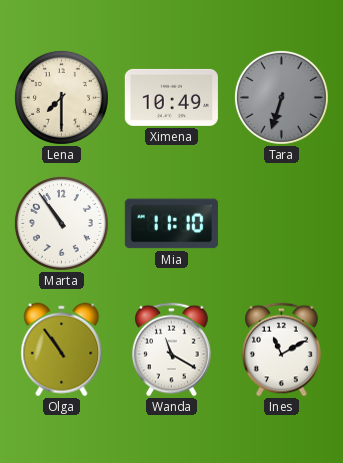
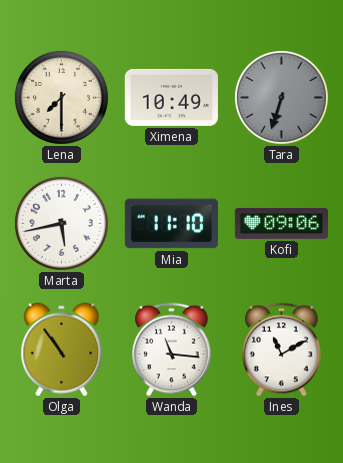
Marta: 10:54 -> 5:43 (61, 223)
Kofi: none -> 09:06 (281, 223)
Wanda: 11:20 -> 11:16 (172, 350)
